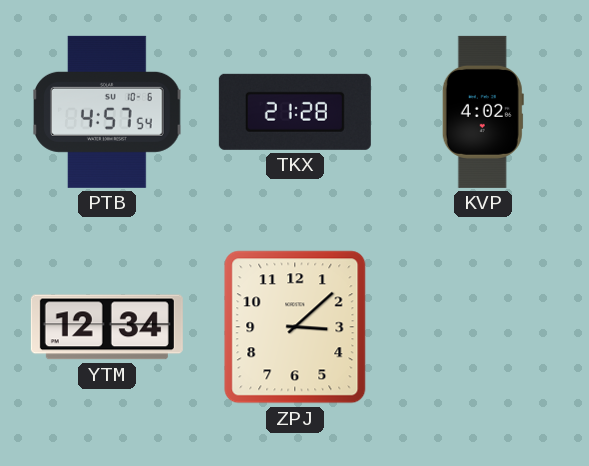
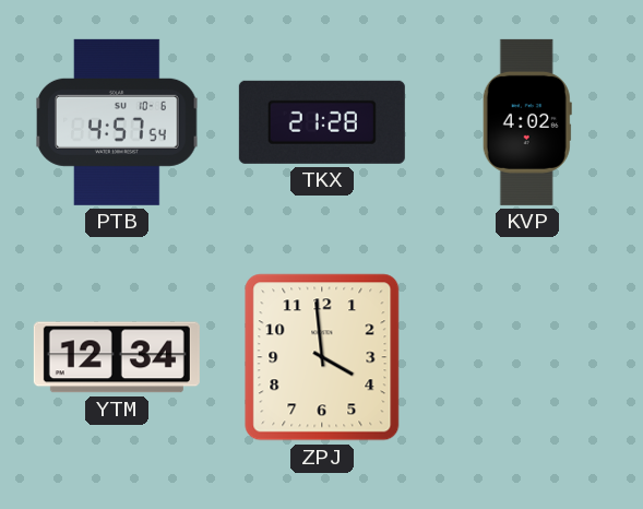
ZPJ: 3:08 -> 3:59 (322, 357)
